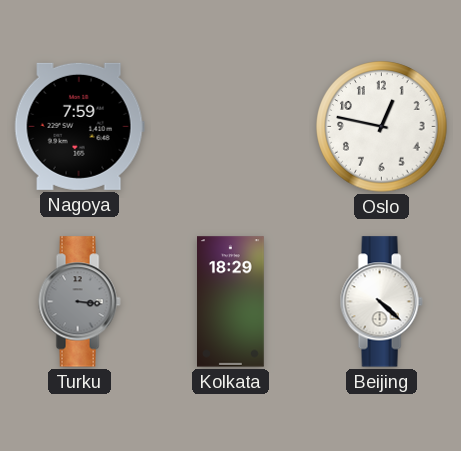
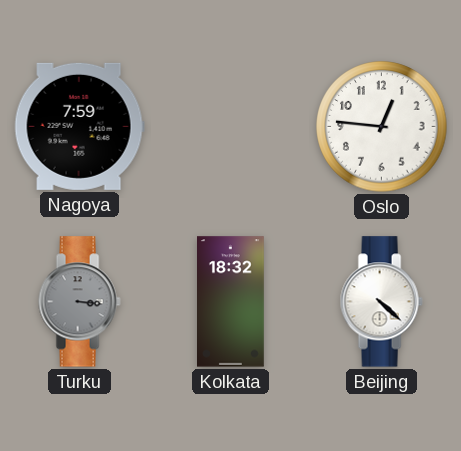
Oslo: 12:47 -> 12:46 (382, 127)
Kolkata: 18:29 -> 18:32 (231, 302)
